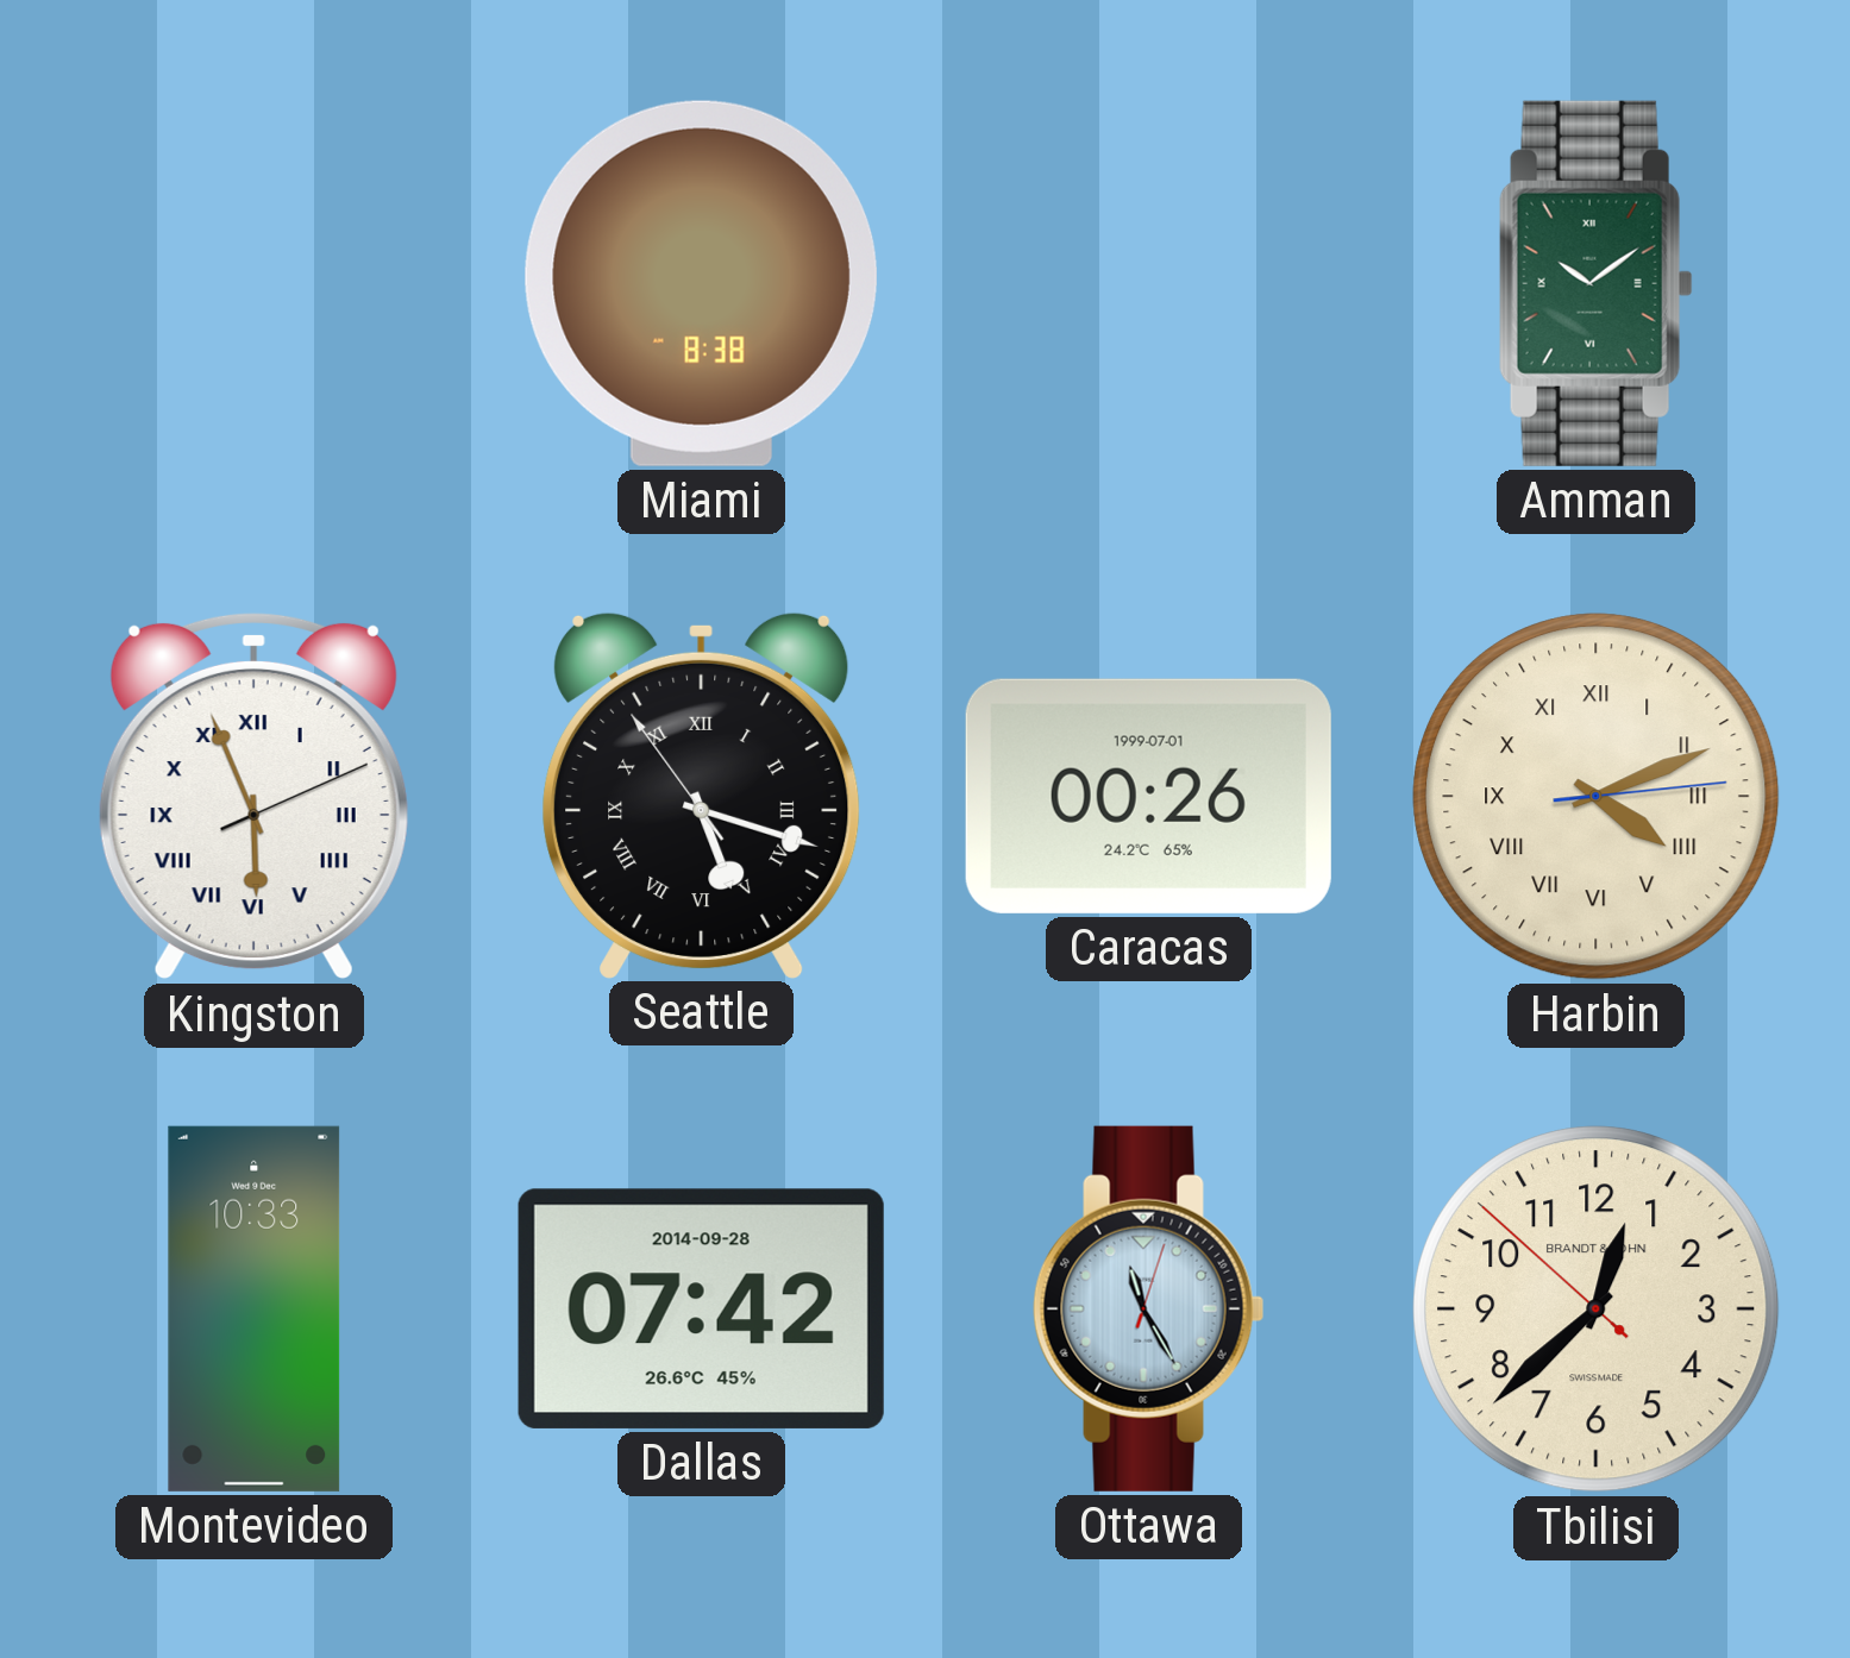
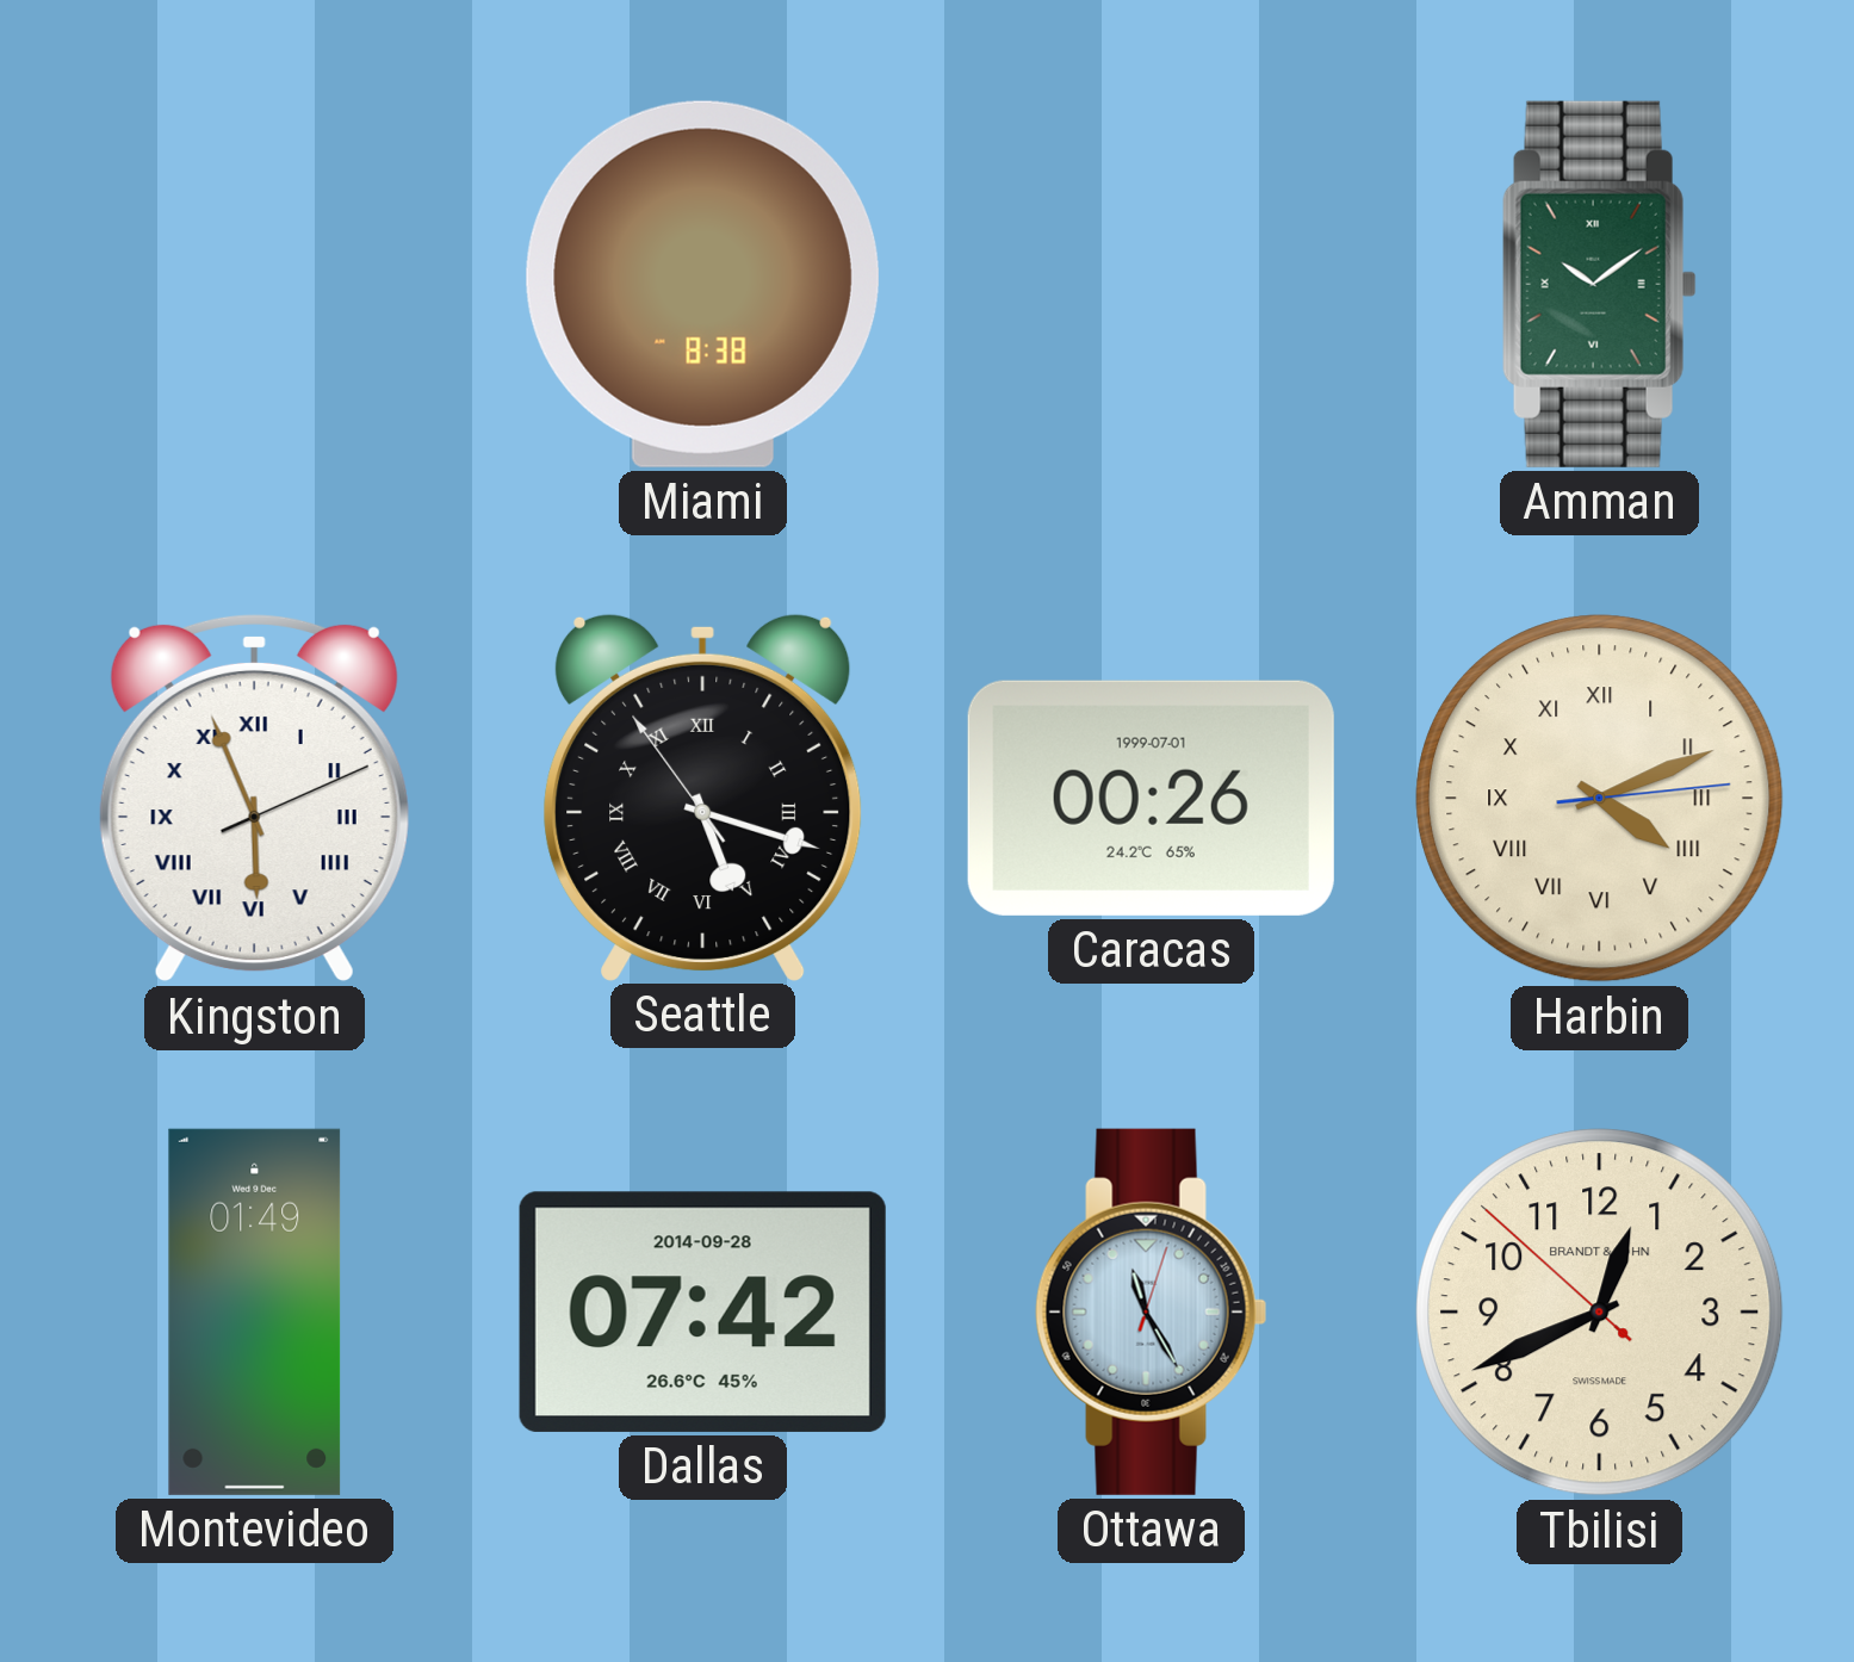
Montevideo: 10:33 -> 01:49 (255, 1311)
Tbilisi: 12:37 -> 12:40 (1600, 1313)
